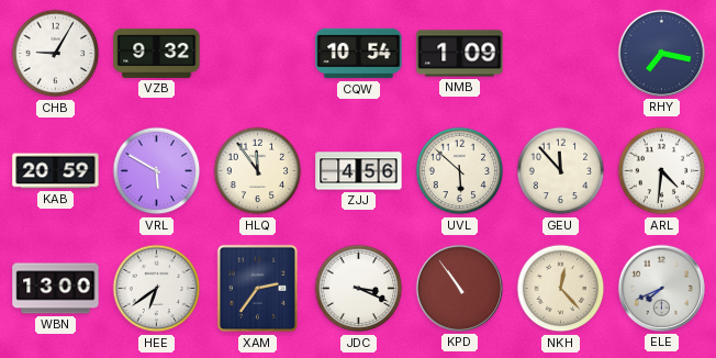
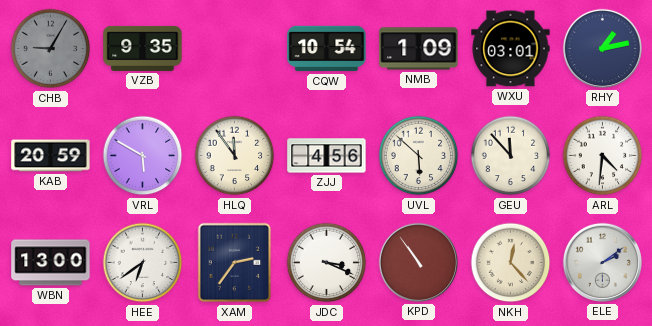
CHB dial: white -> grey (51, 49)
VZB: 9:32 -> 9:35 (143, 48)
WXU: none -> 03:01 (511, 49)
RHY: 7:17 -> 1:13 (602, 48)
ELE: 7:41 -> 2:09 (602, 262)
